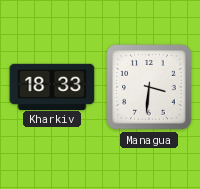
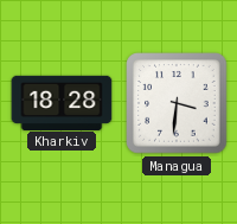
Kharkiv: 18:33 -> 18:28 (62, 102)
